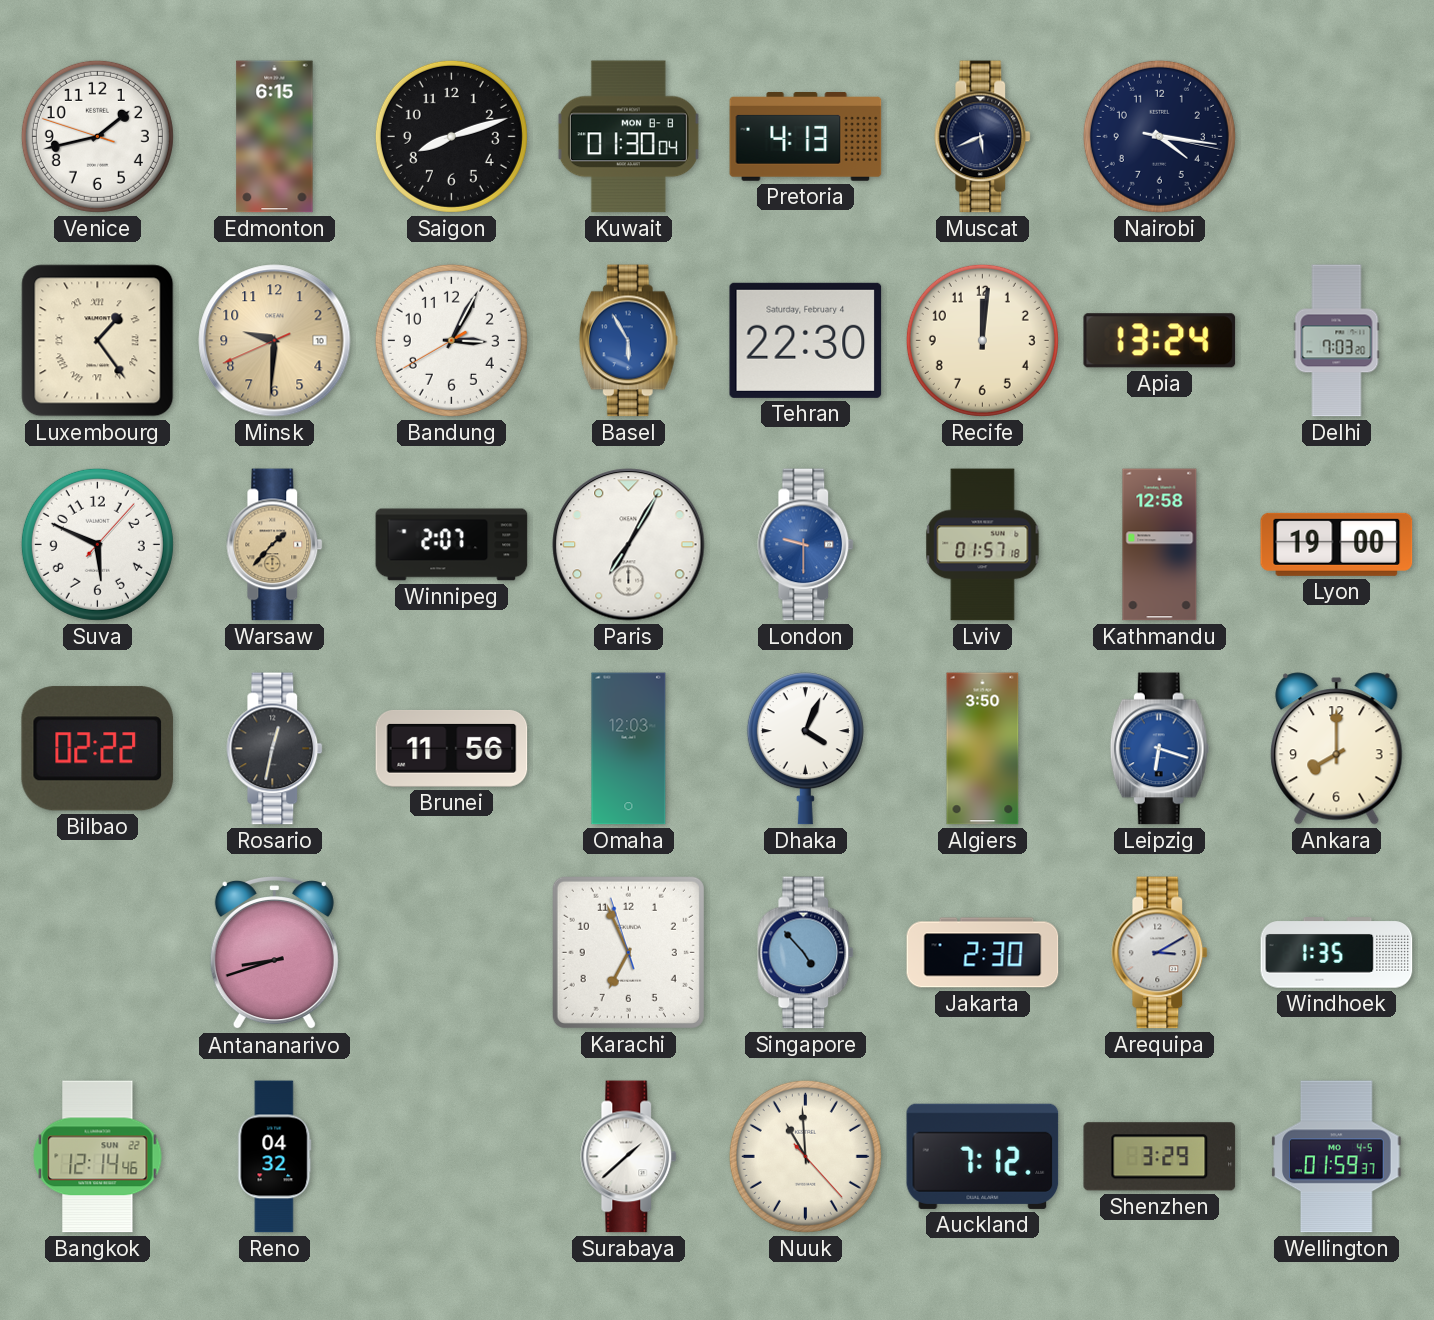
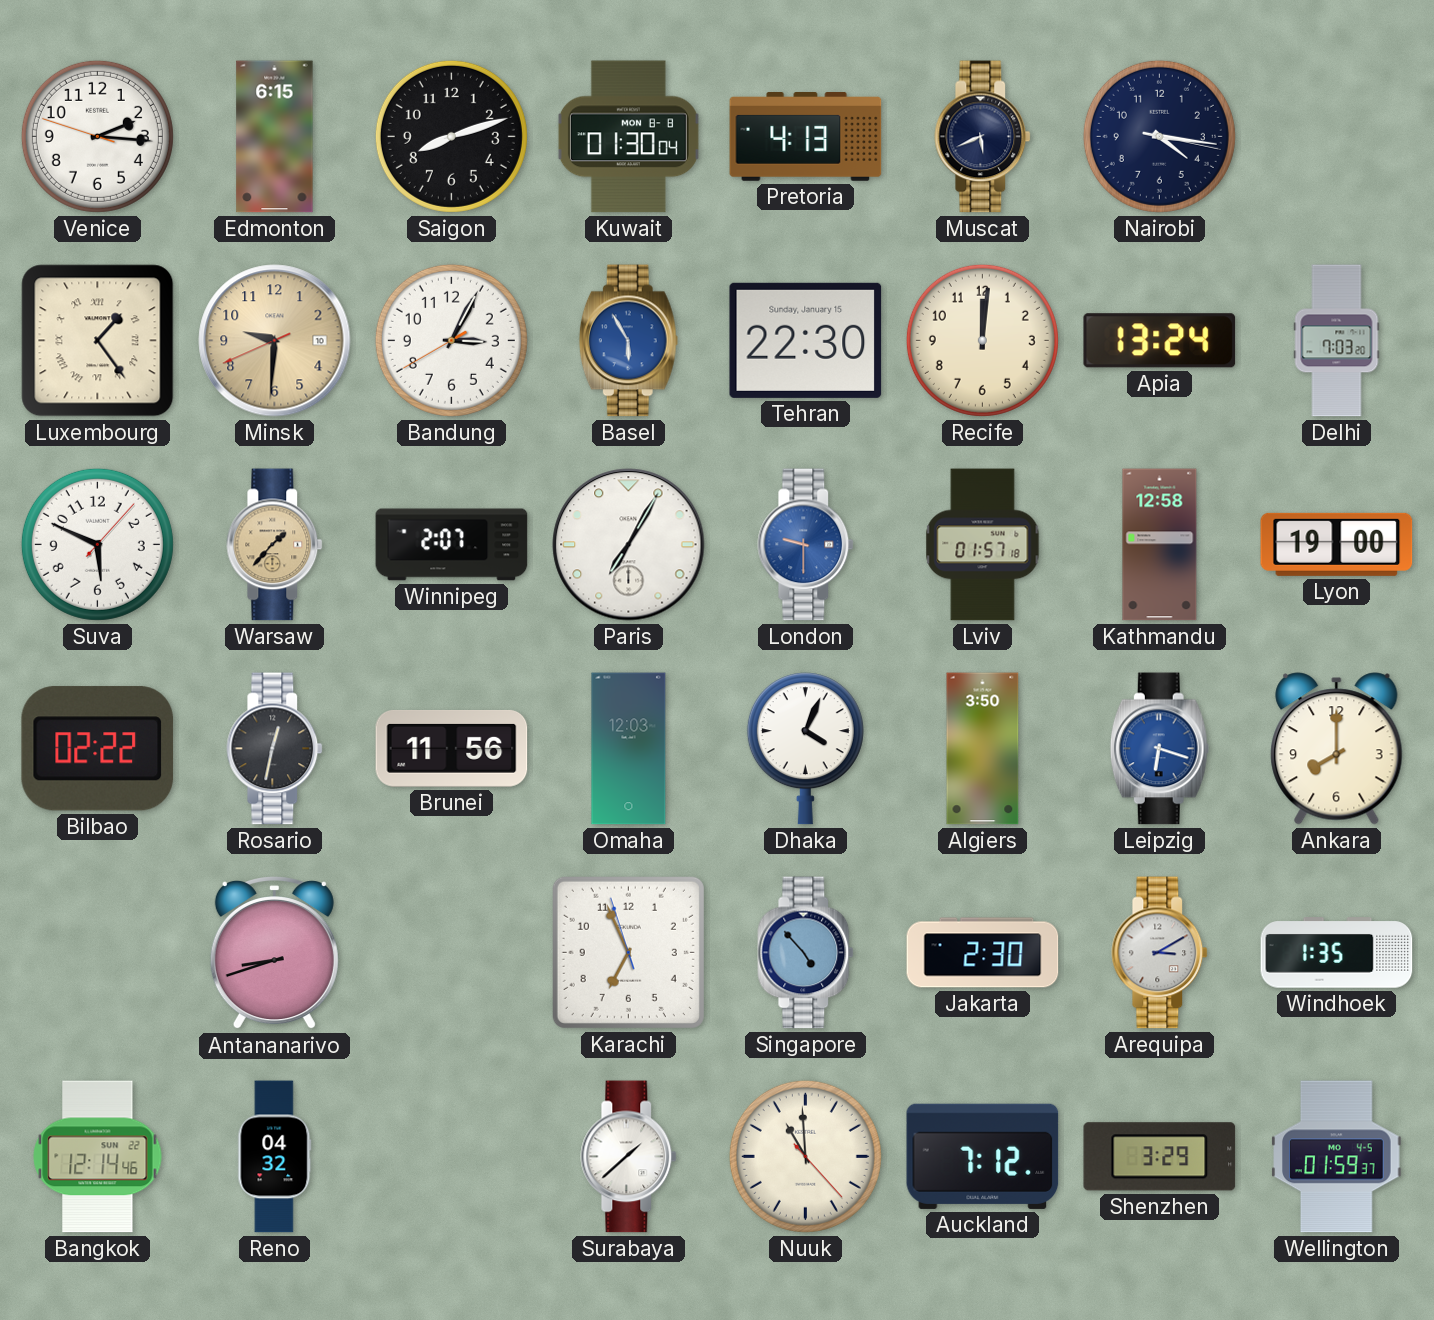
Venice: 1:42 -> 2:15 (97, 136)
Tehran date: Saturday, February 4 -> Sunday, January 15 (806, 340)
